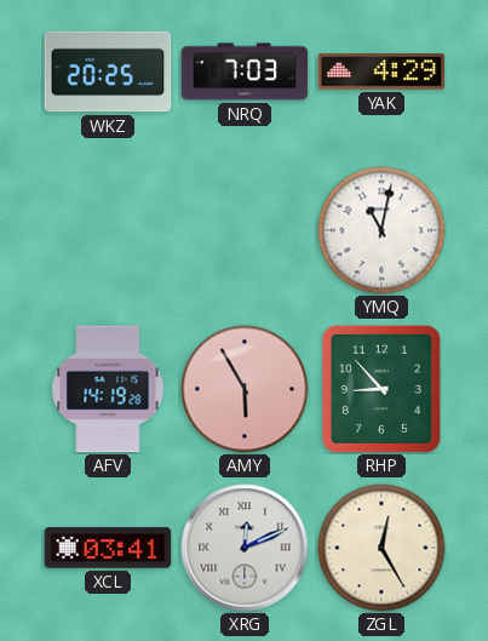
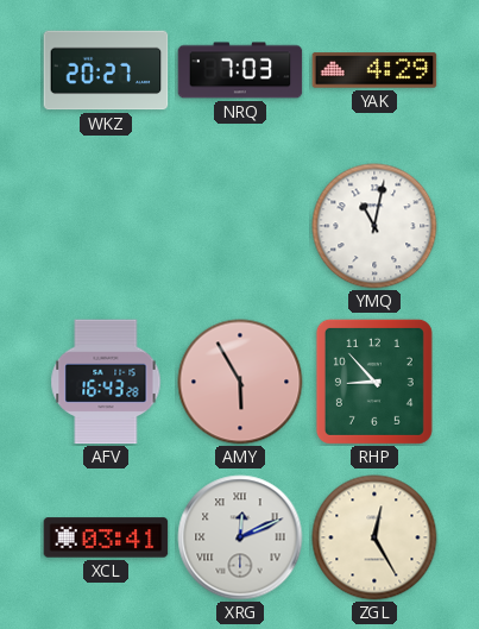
WKZ: 20:25 -> 20:27 (106, 70)
AFV: 14:19 -> 16:43 (106, 382)
